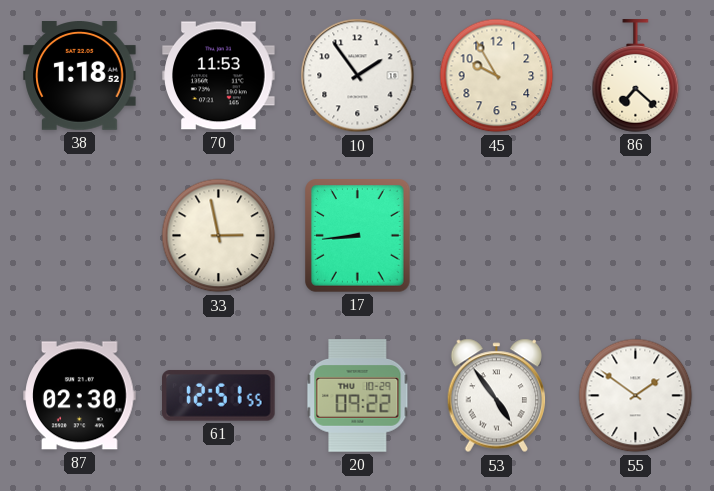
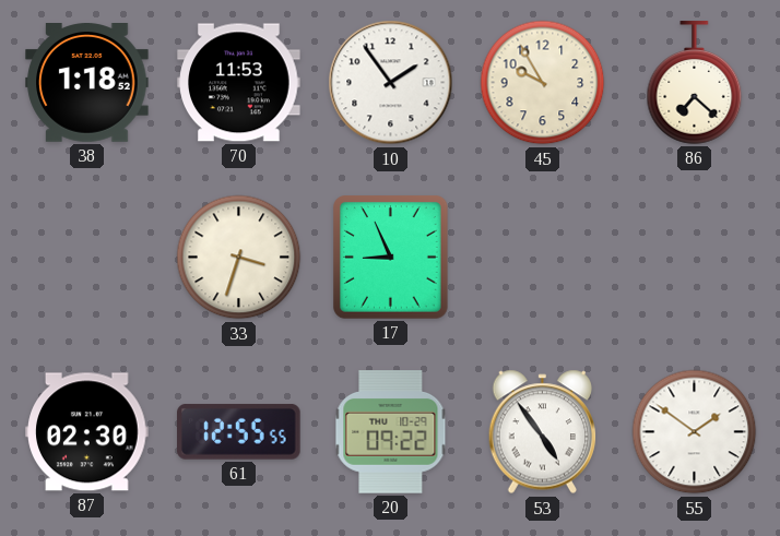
33: 2:58 -> 3:33 (239, 258)
17: 8:44 -> 8:56 (391, 258)
61: 12:51 -> 12:55 (239, 432)
